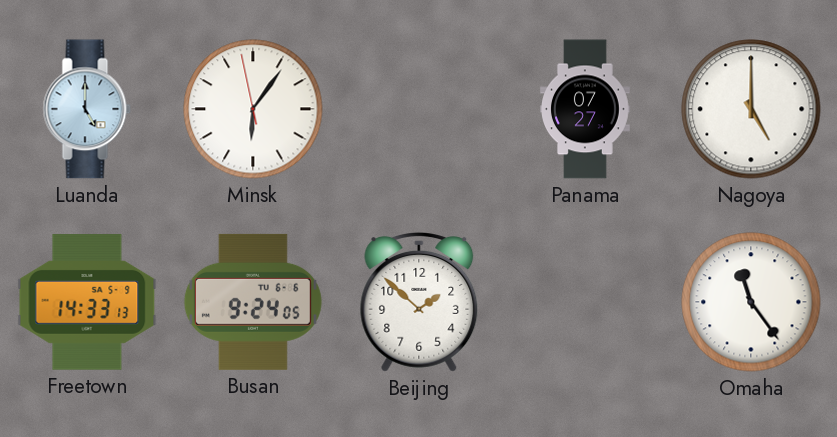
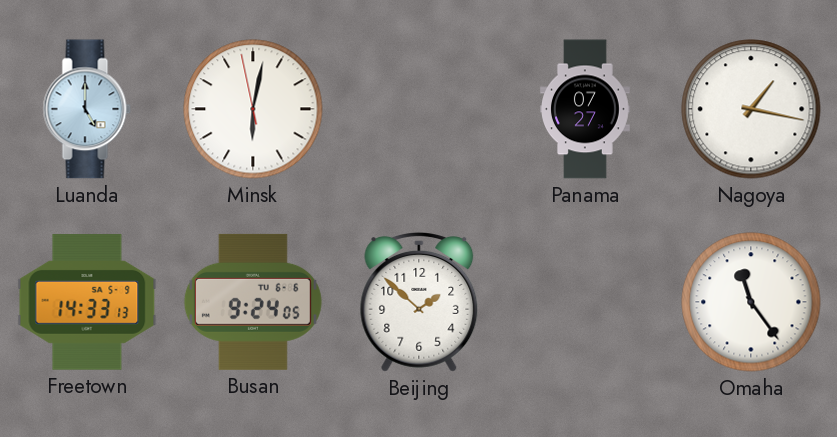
Minsk: 6:05 -> 6:01 (253, 109)
Nagoya: 5:00 -> 1:17 (751, 109)
